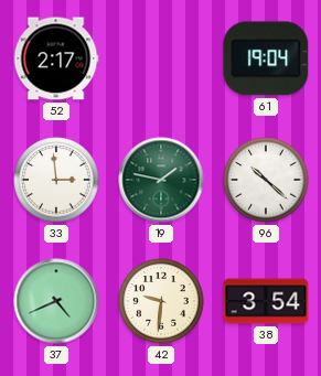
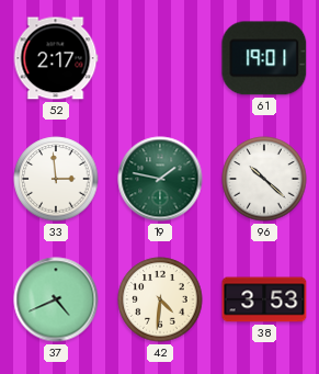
61: 19:04 -> 19:01 (264, 58)
42: 9:31 -> 4:31 (160, 299)
38: 3:54 -> 3:53 (264, 299)
